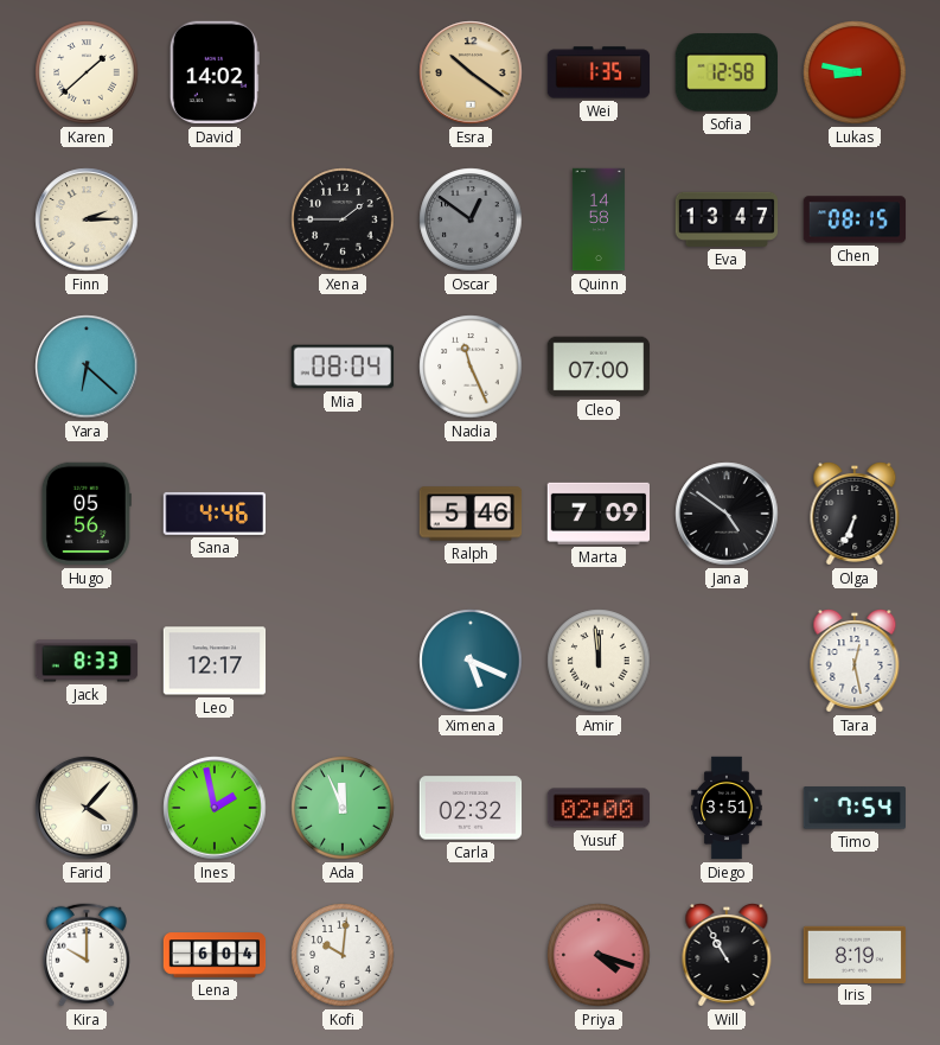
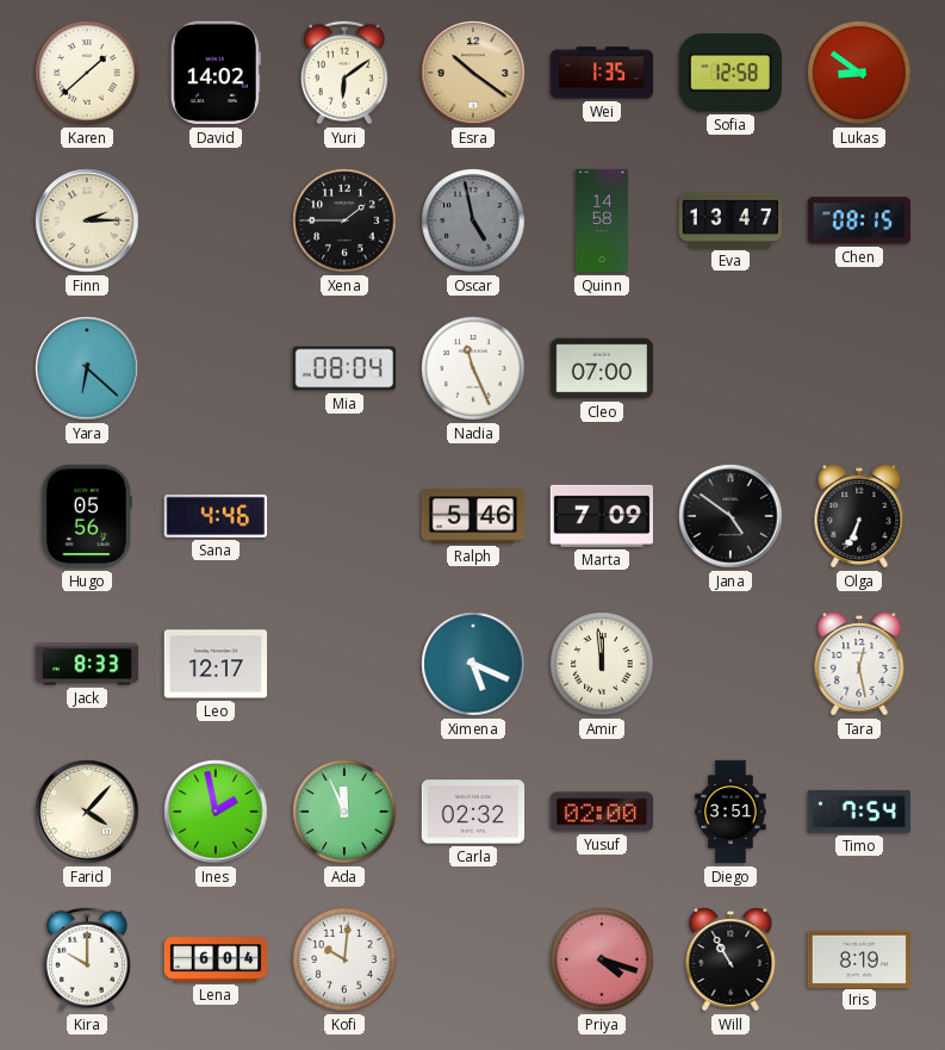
Yuri: none -> 6:09 (344, 73)
Lukas: 8:47 -> 8:51 (859, 73)
Oscar: 12:51 -> 4:58 (473, 220)
